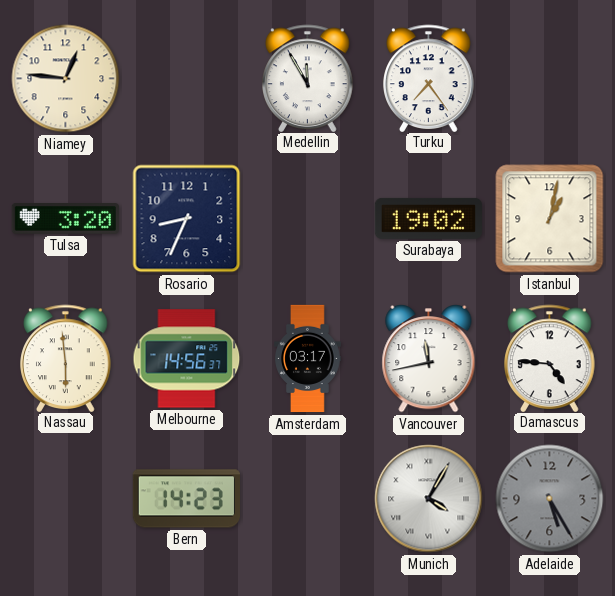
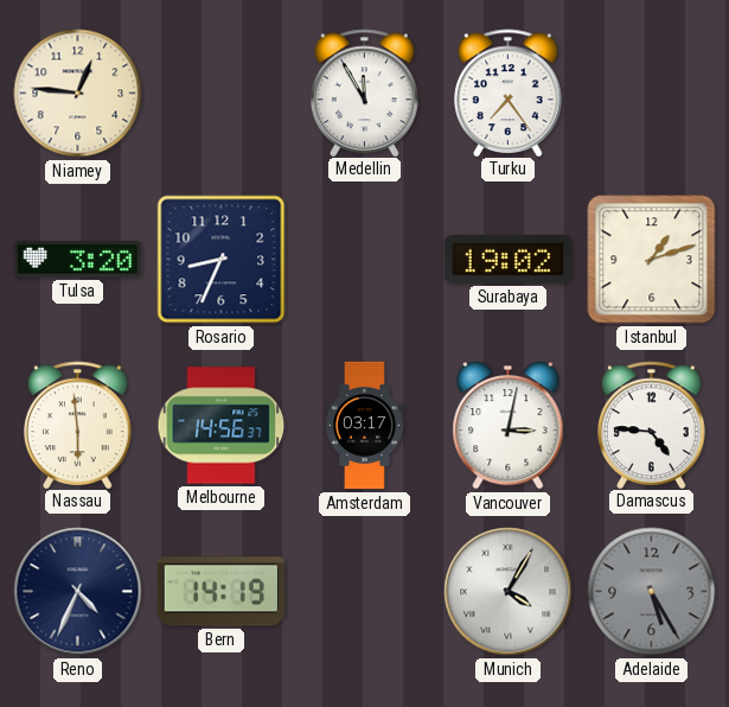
Istanbul: 1:02 -> 1:12 (652, 260)
Vancouver: 11:43 -> 3:02 (509, 425)
Reno: none -> 4:34 (78, 592)
Bern: 14:23 -> 14:19 (220, 592)
